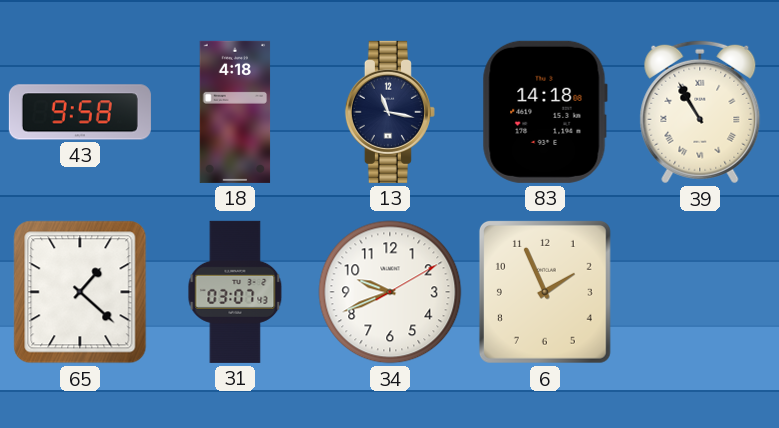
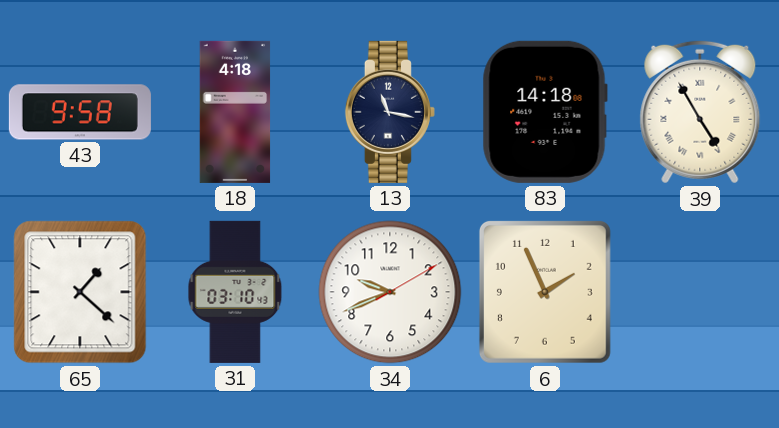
39: 10:55 -> 4:55 (700, 112)
31: 03:07 -> 03:10 (235, 292)
